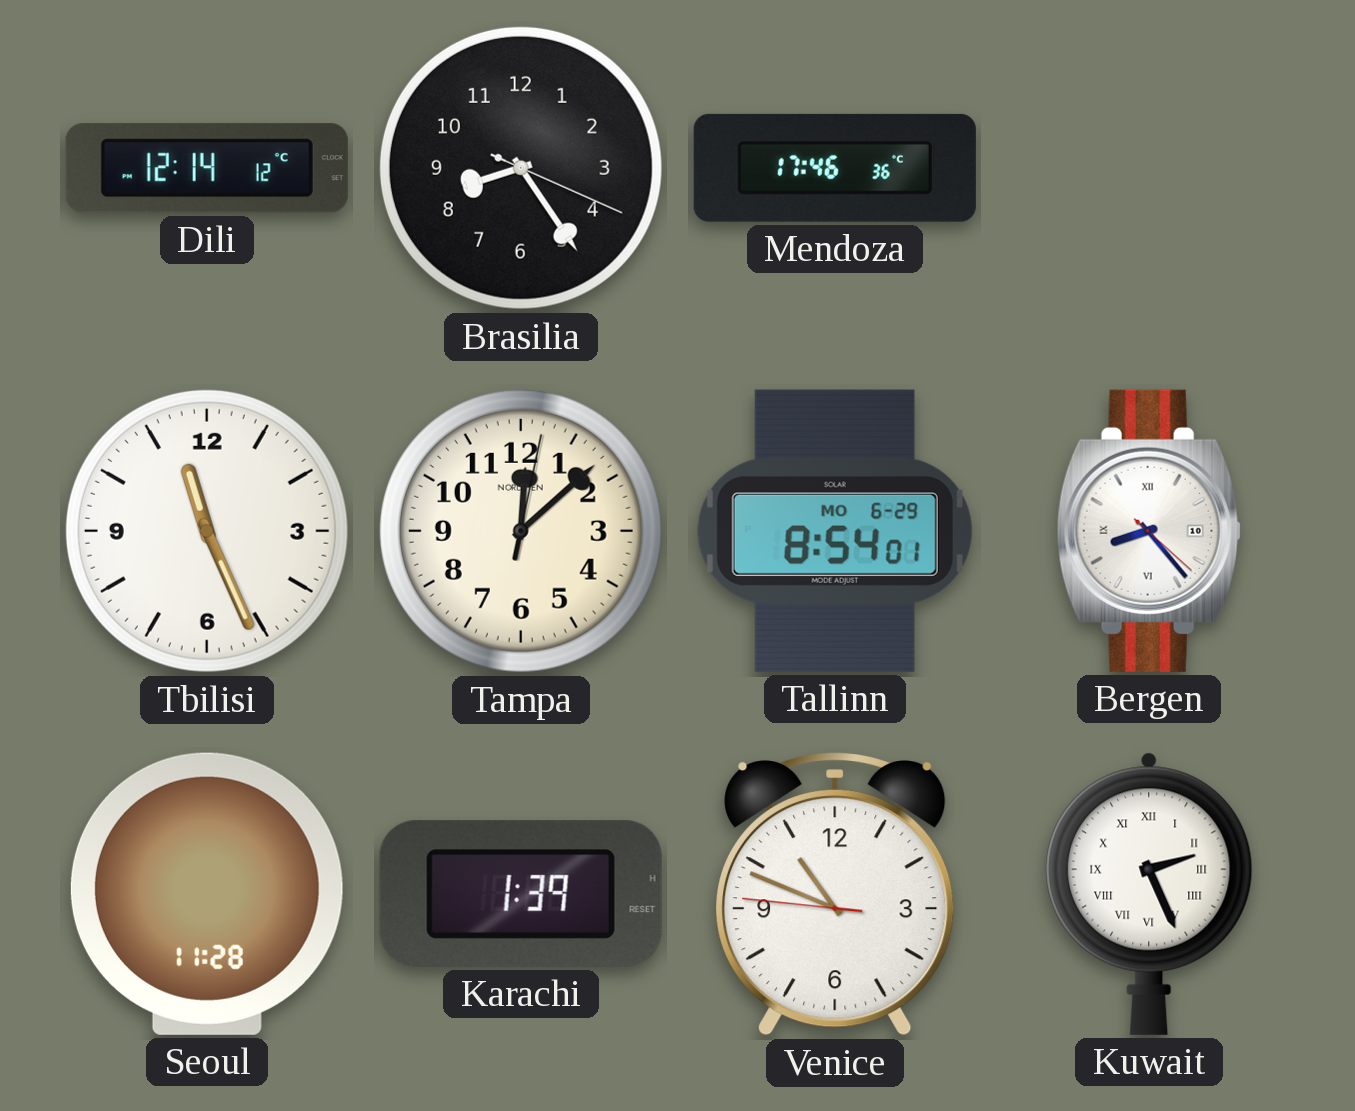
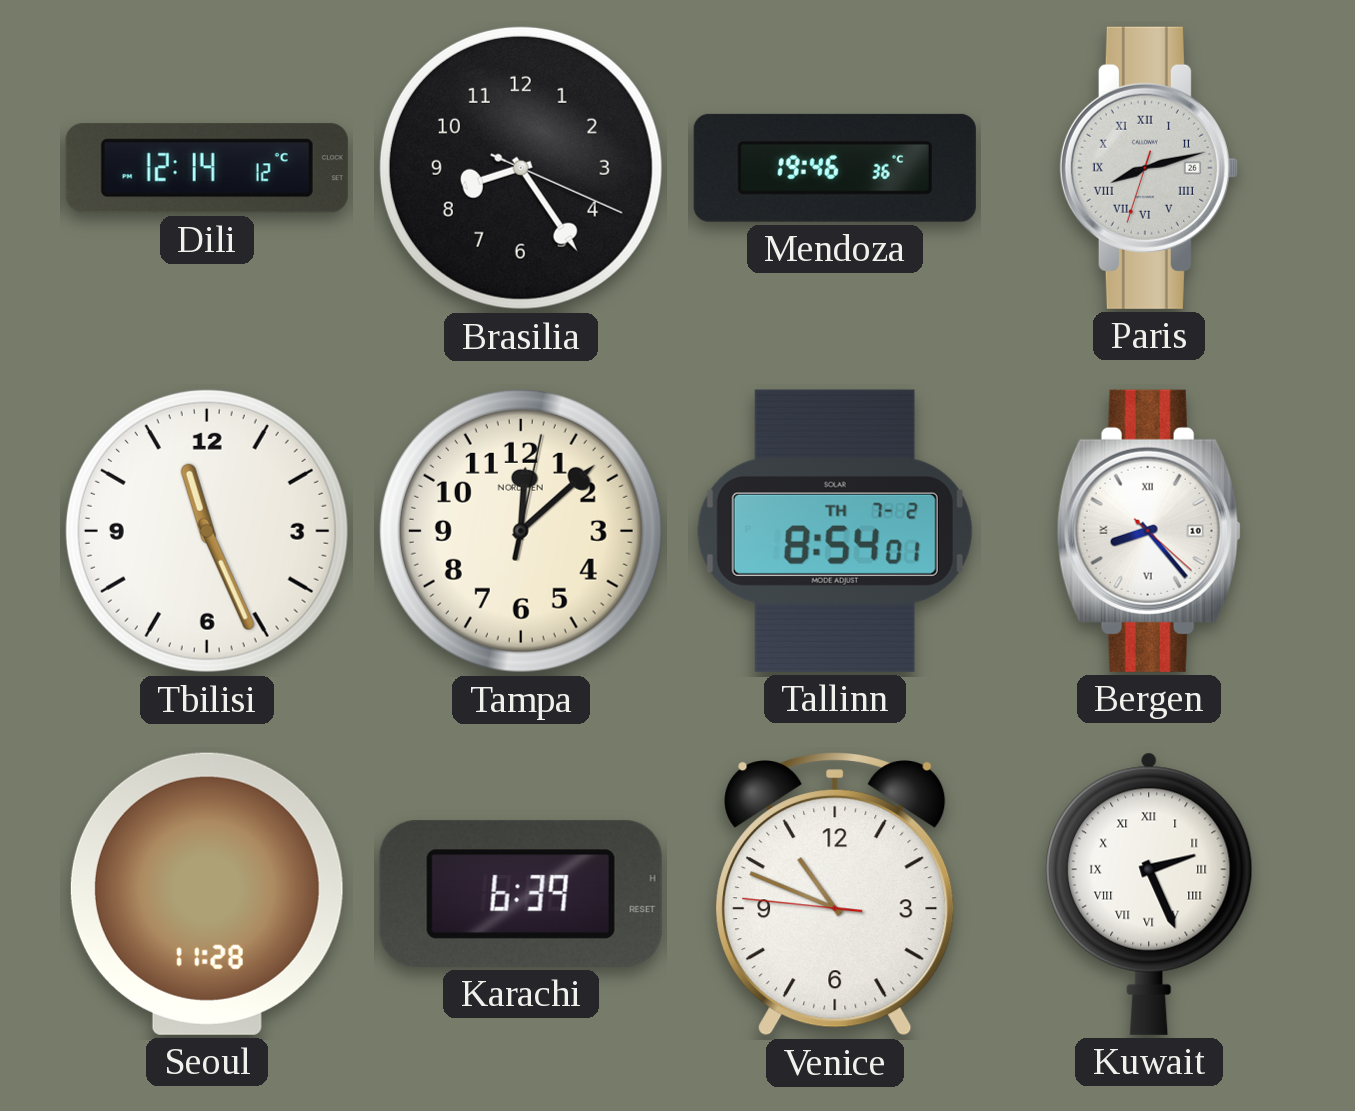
Mendoza: 17:46 -> 19:46 (835, 168)
Paris: none -> 8:12 (1149, 168)
Tallinn date: MO 6-29 -> TH 7-2 (835, 531)
Karachi: 1:39 -> 6:39 (521, 894)
